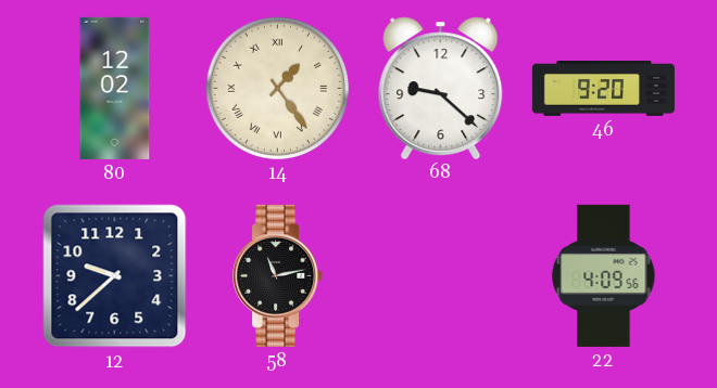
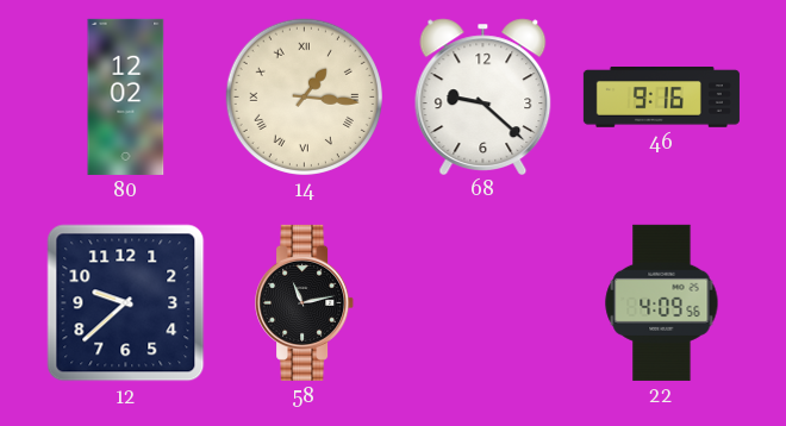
14: 1:24 -> 1:16 (304, 96)
46: 9:20 -> 9:16 (661, 98)
